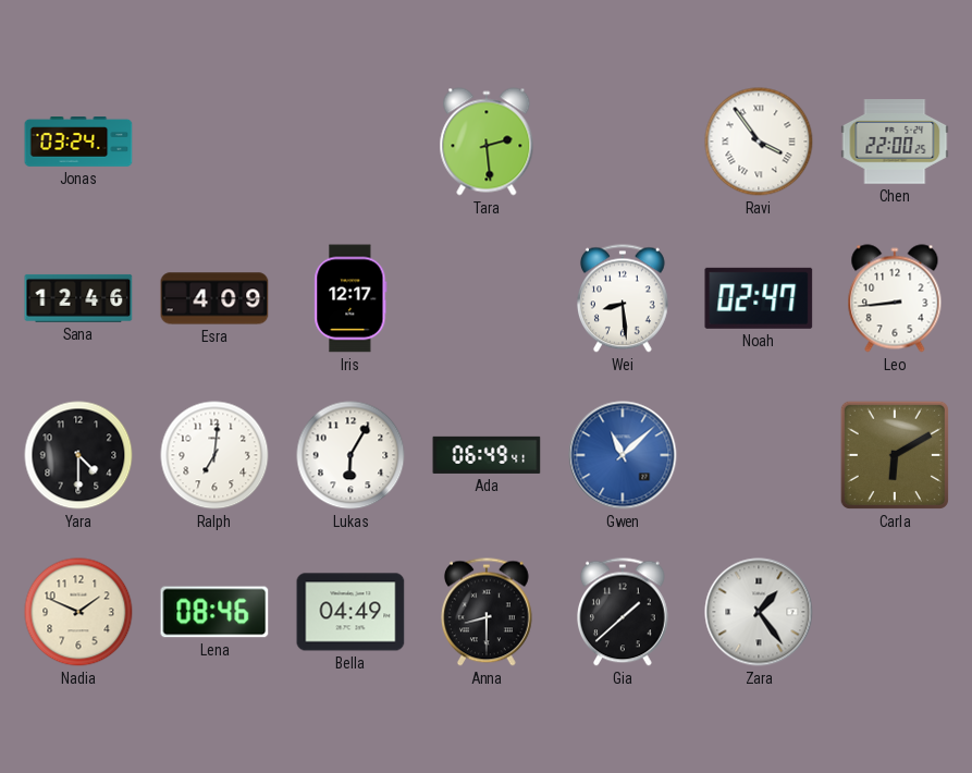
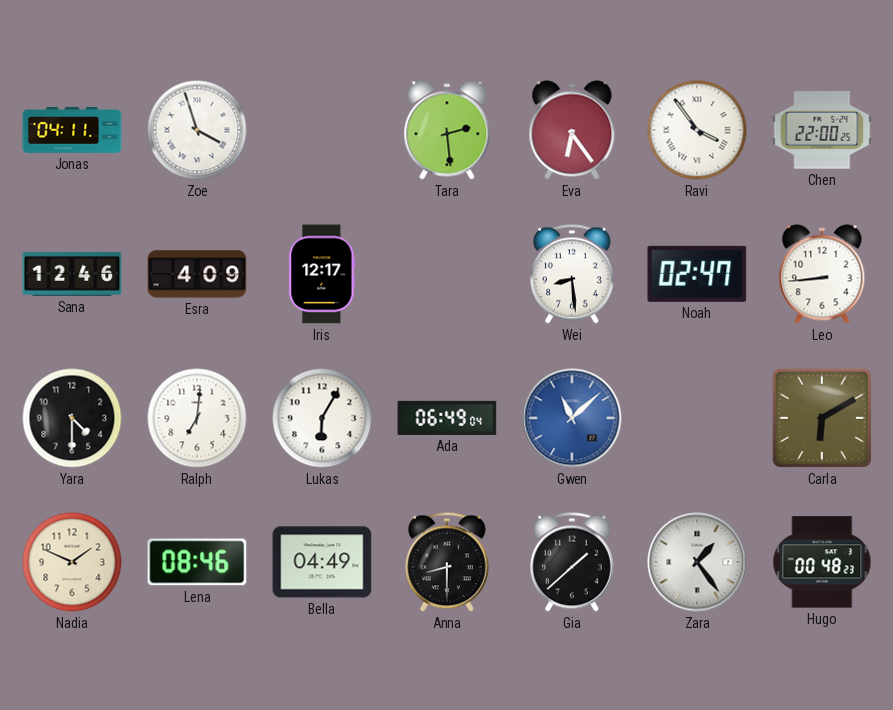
Jonas: 03:24 -> 04:11 (72, 131)
Zoe: none -> 3:57 (197, 130)
Eva: none -> 6:24 (572, 130)
Ada: 06:49:41 -> 06:49:04 (447, 418)
Hugo: none -> 00:48 (822, 562)
